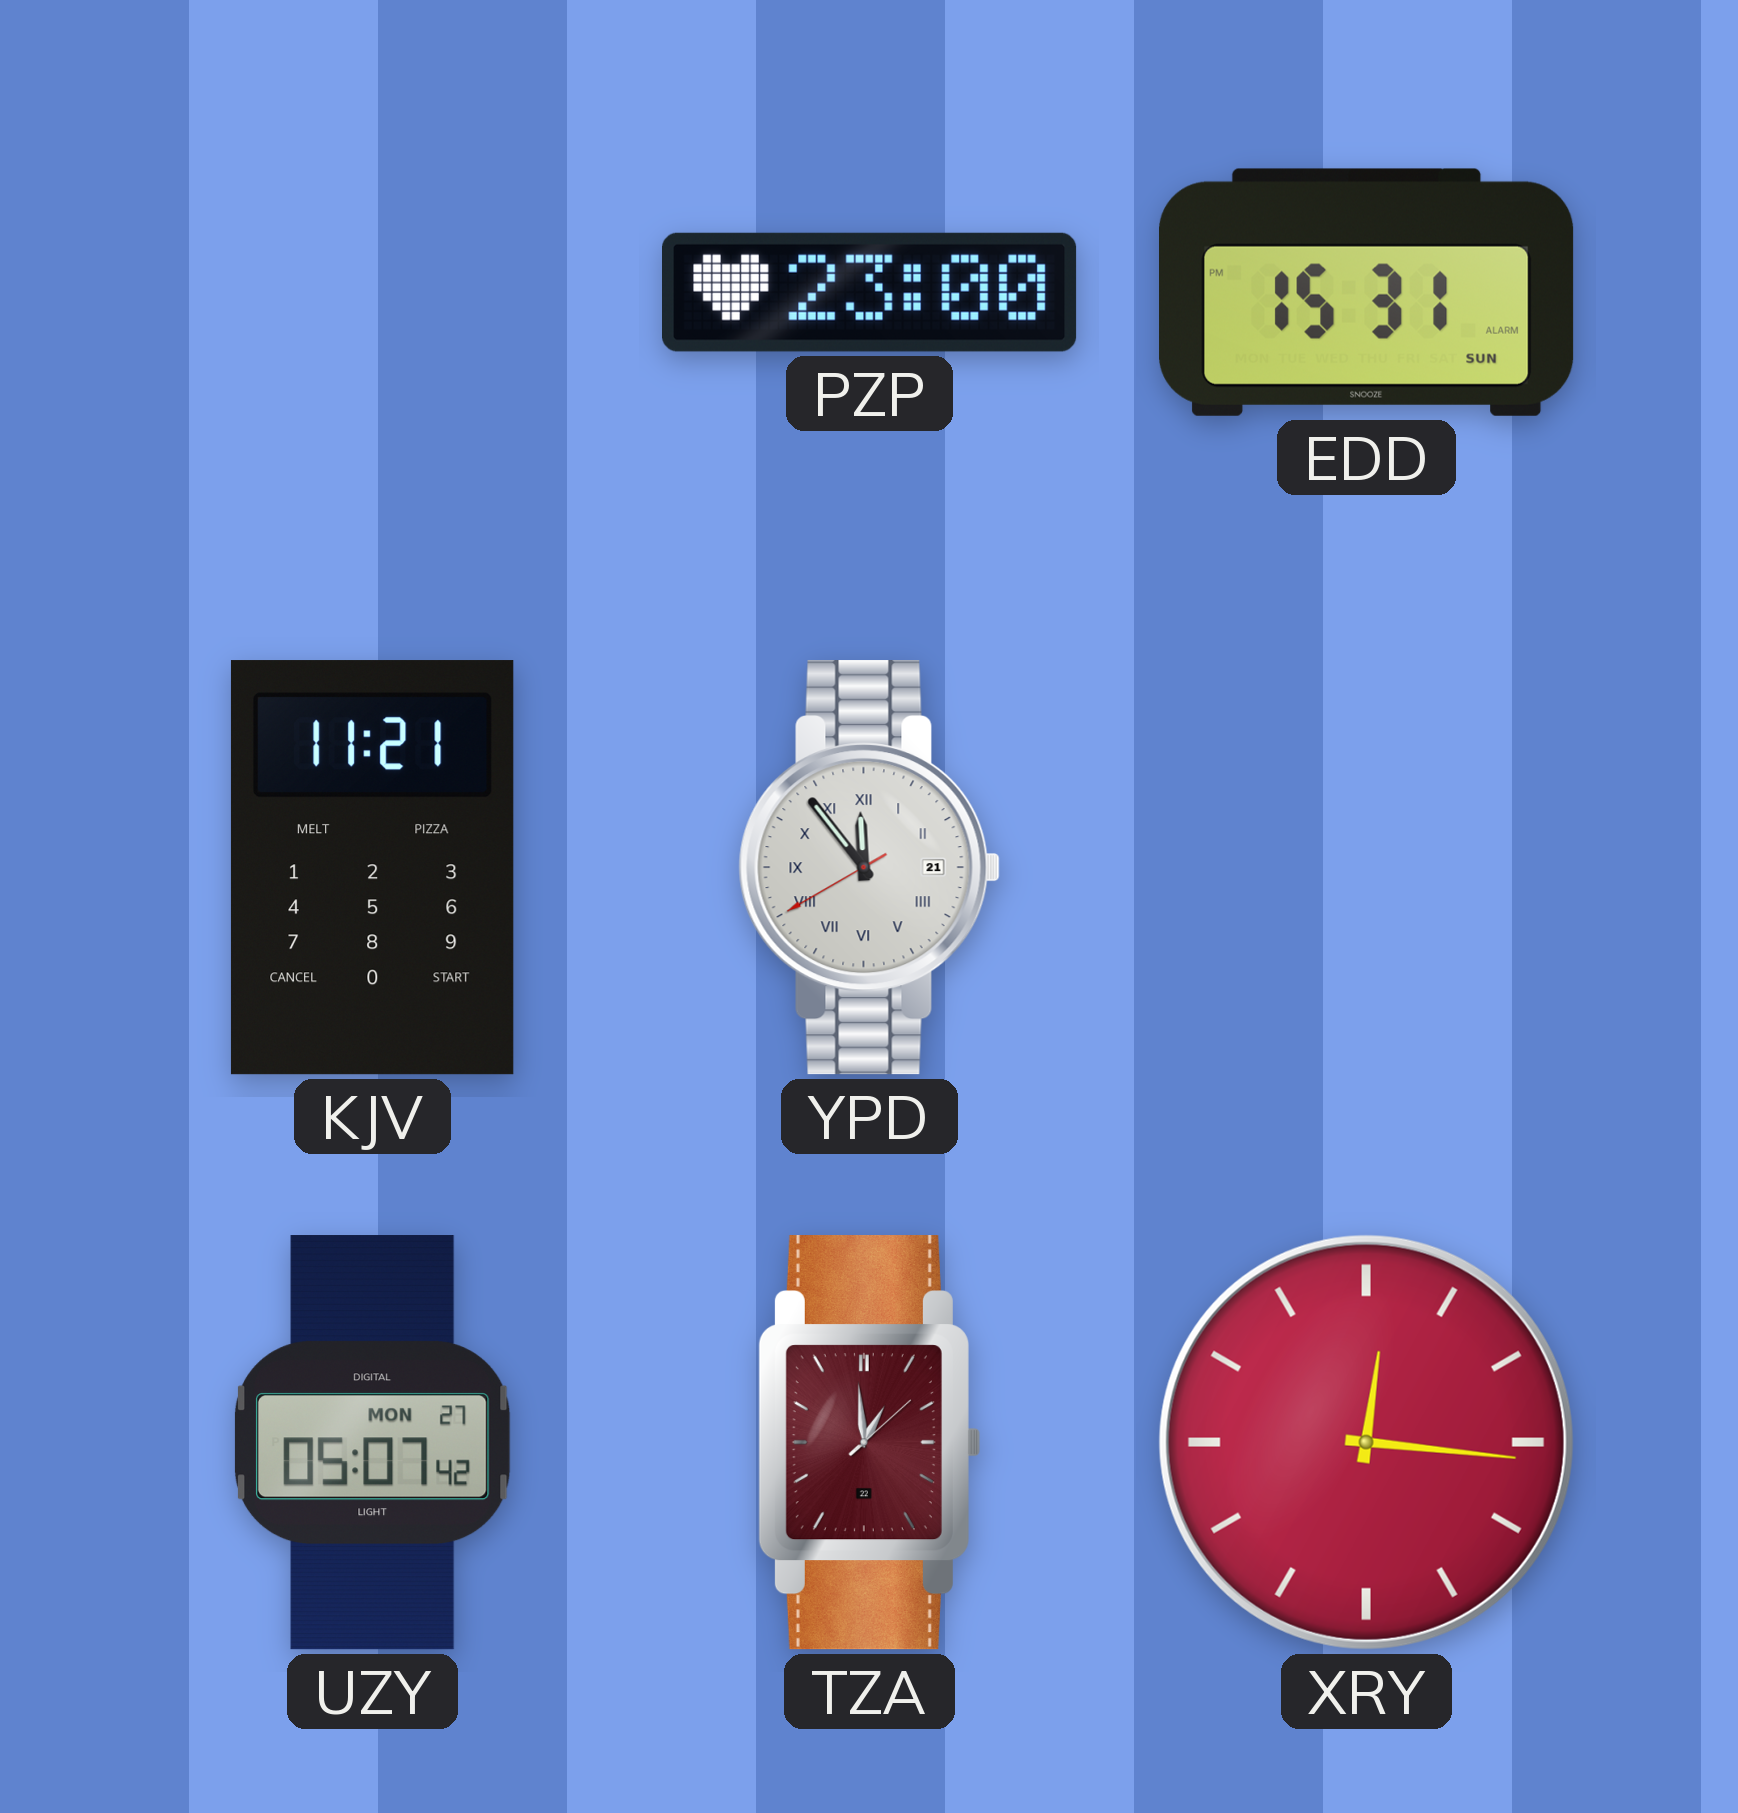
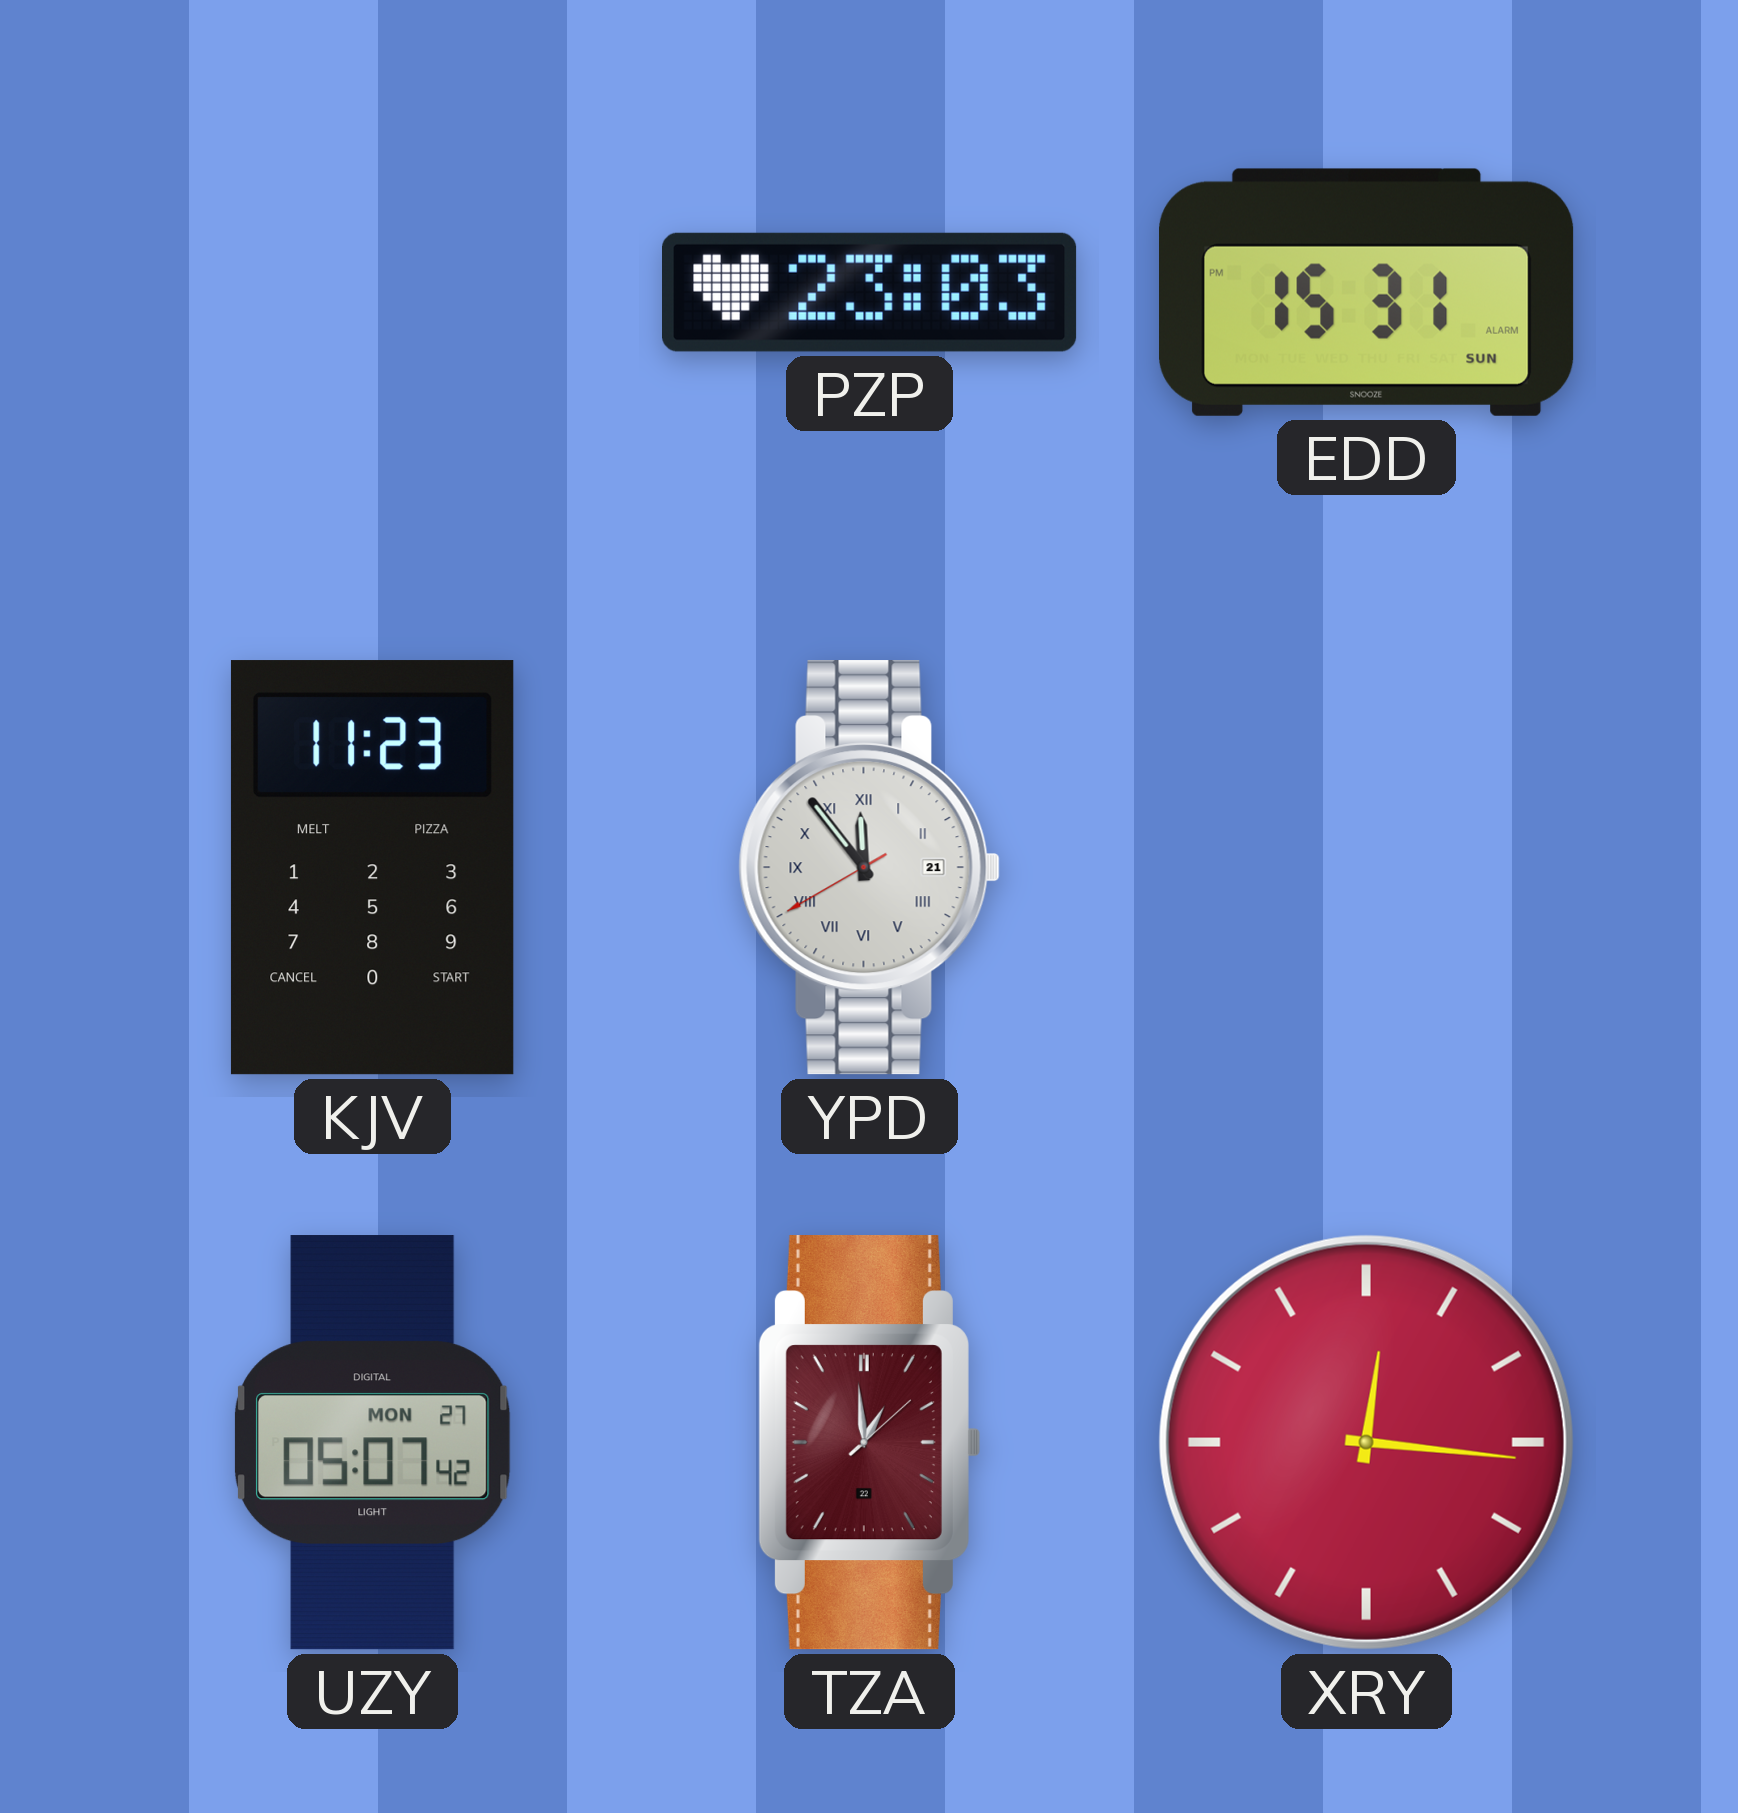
PZP: 23:00 -> 23:03 (870, 292)
KJV: 11:21 -> 11:23 (372, 868)
